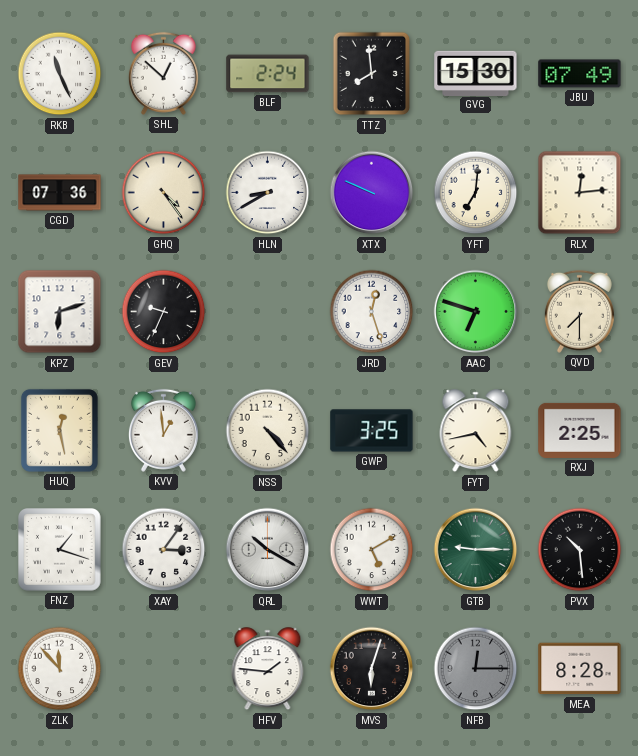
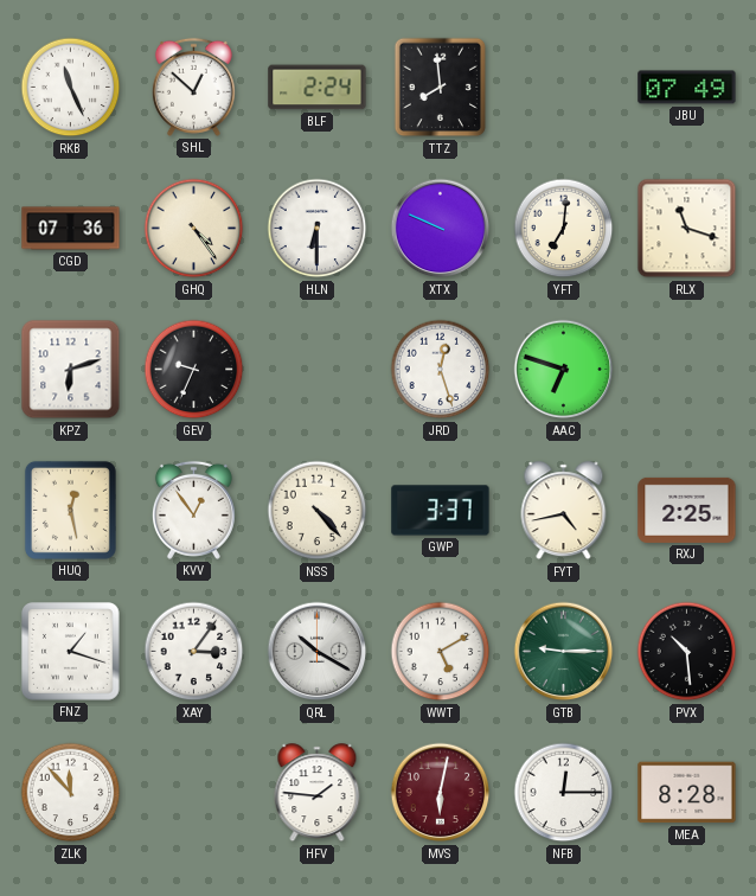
GVG: 15:30 -> none (476, 73)
HLN: 8:40 -> 6:30 (318, 229)
RLX: 12:14 -> 11:18 (687, 229)
QVD: 7:30 -> none (579, 311)
KVV: 12:59 -> 12:54 (193, 510)
GWP: 3:25 -> 3:37 (441, 511)
MVS: 6:03 -> 6:02 (441, 793)
MVS dial: black -> burgundy (441, 793)
NFB dial: grey -> white (564, 793)
